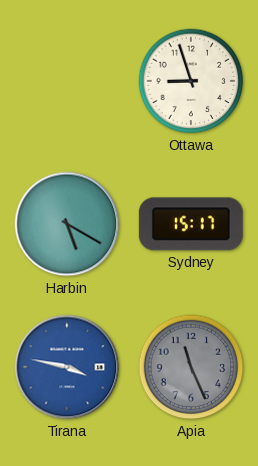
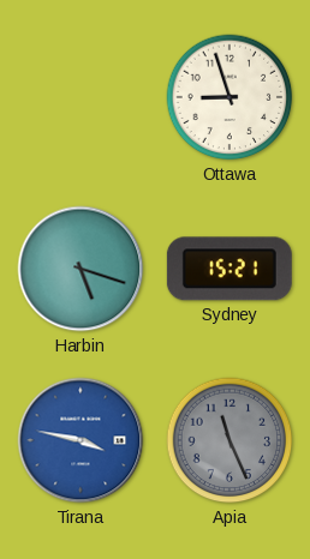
Harbin: 5:20 -> 5:18 (81, 269)
Sydney: 15:17 -> 15:21 (229, 269)
